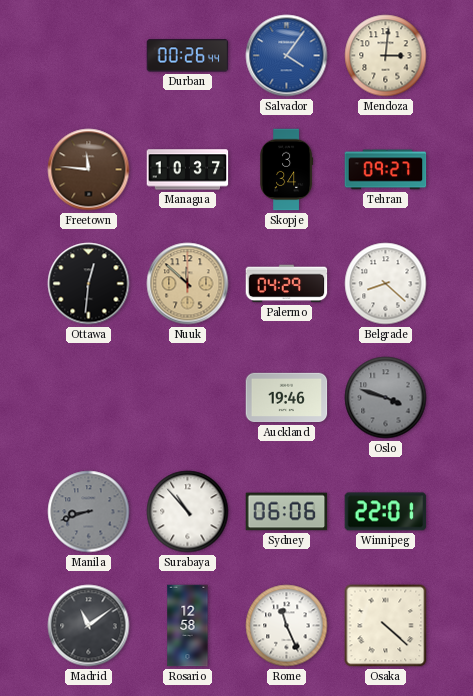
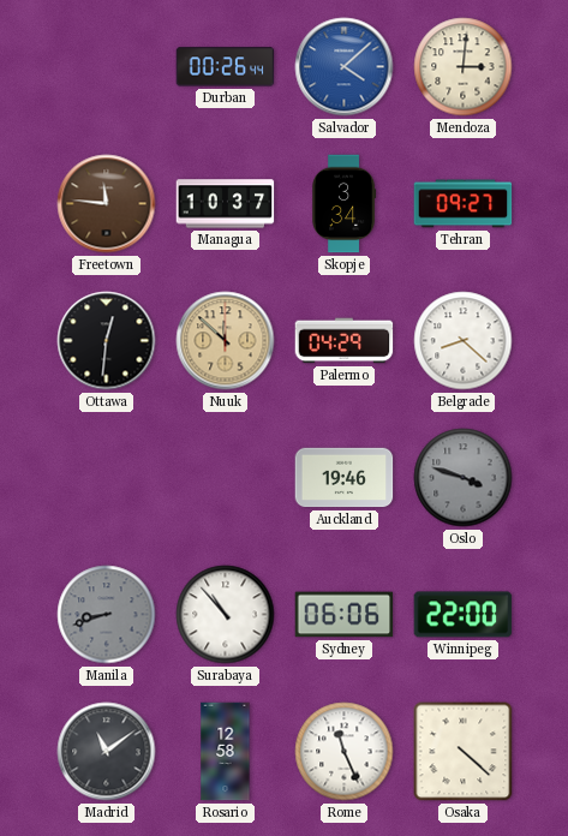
Salvador: 4:06 -> 4:08 (345, 67)
Winnipeg: 22:01 -> 22:00 (464, 615)
